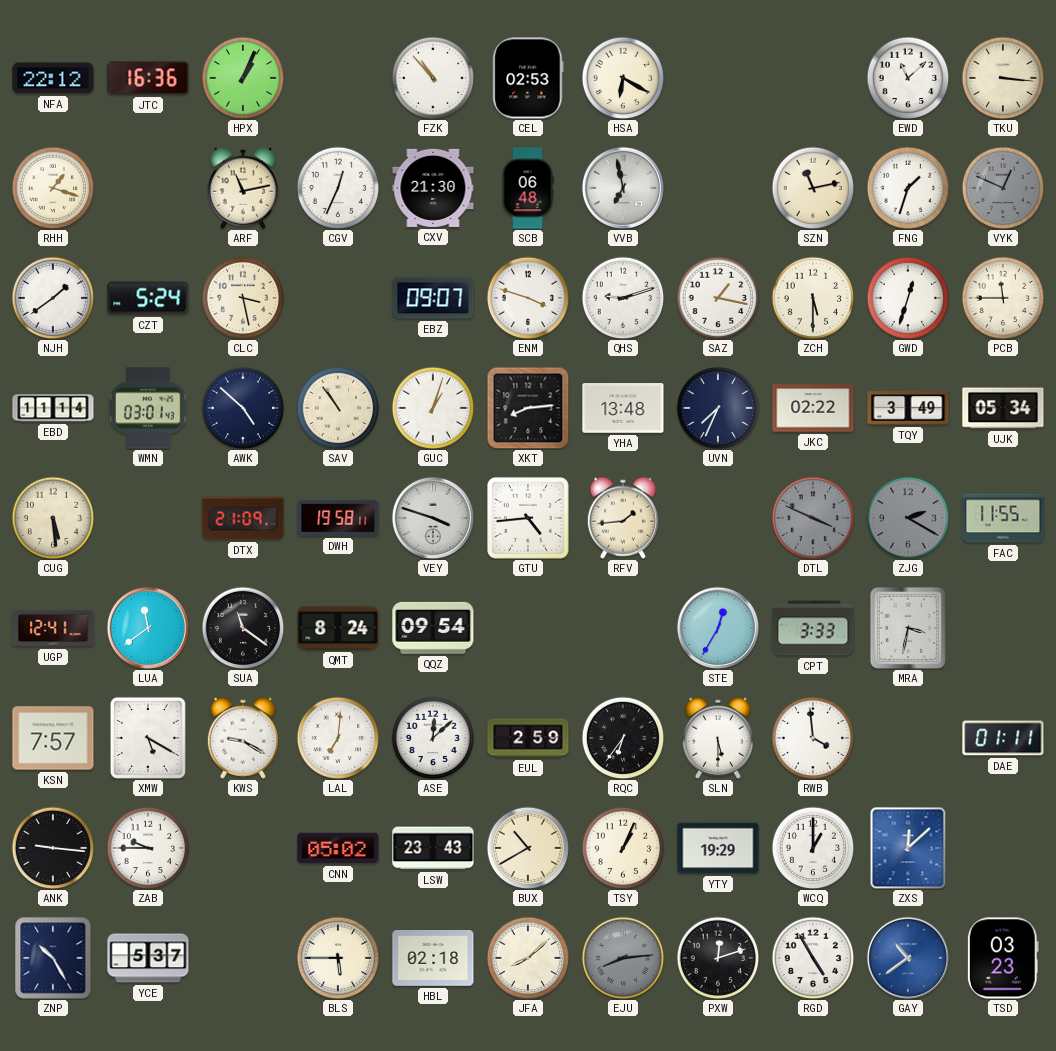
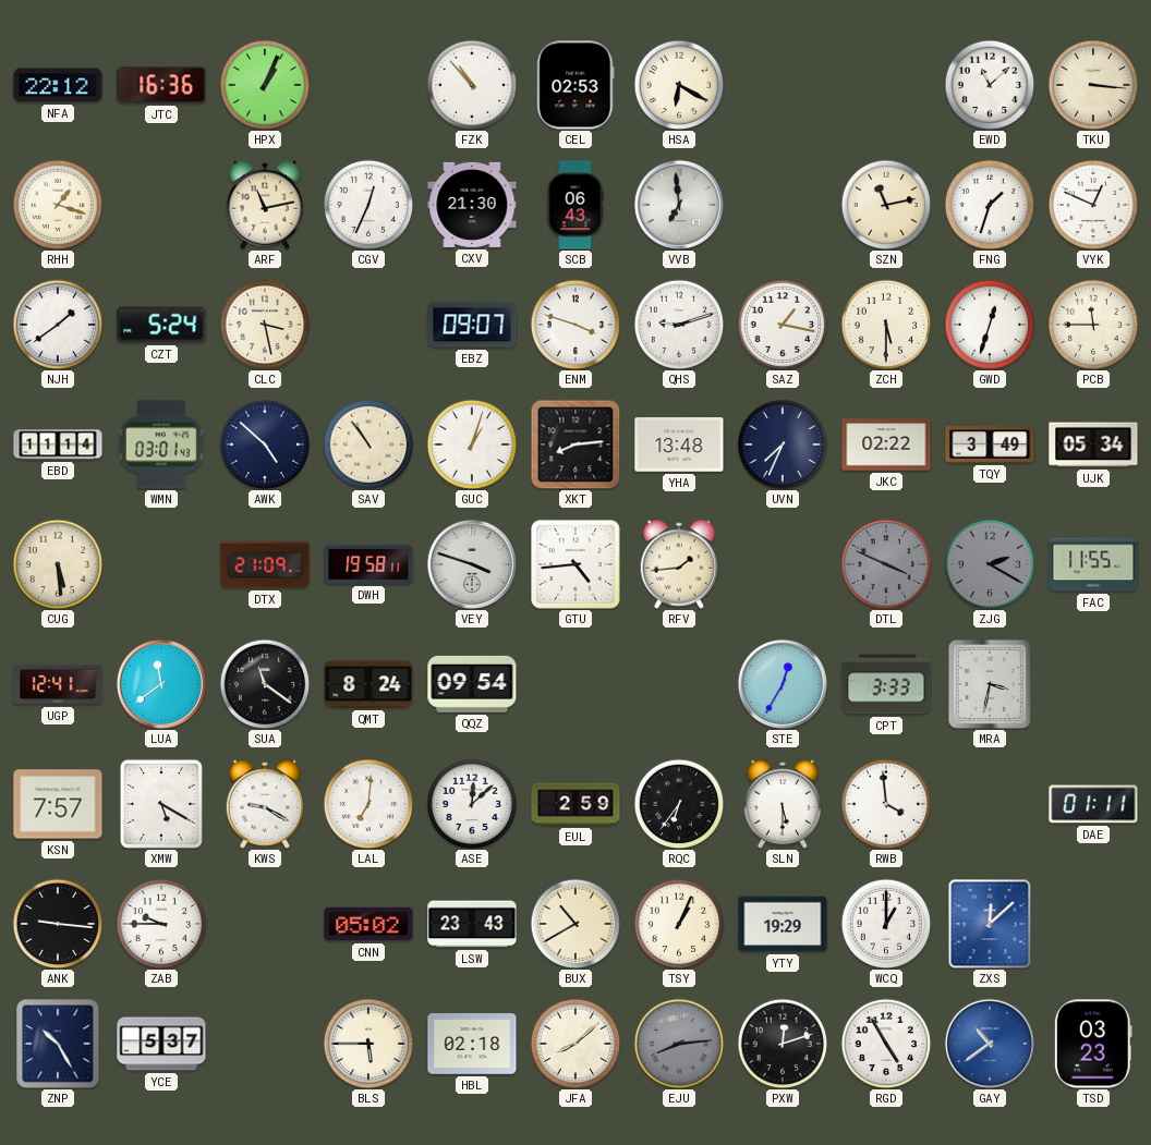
SCB: 06:48 -> 06:43 (575, 205)
VVB: 6:58 -> 6:59 (679, 205)
VYK dial: grey -> white (1093, 205)
